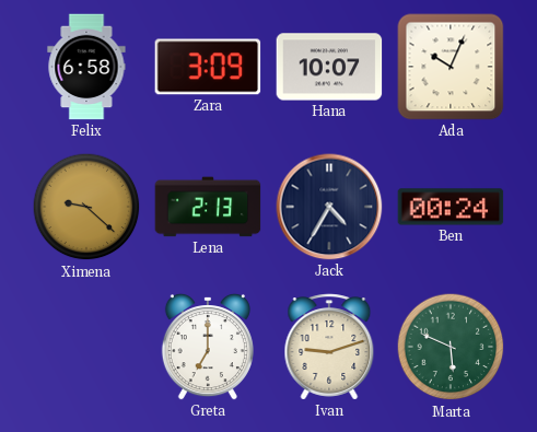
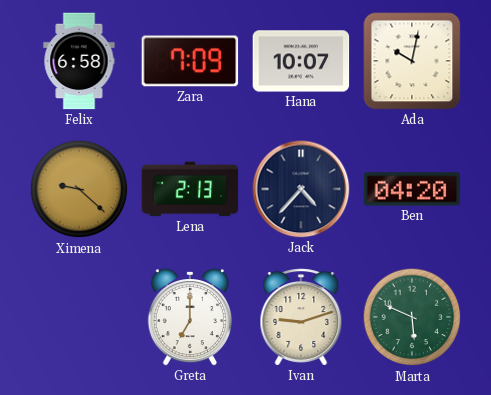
Zara: 3:09 -> 7:09 (190, 61)
Ada: 10:04 -> 10:02 (412, 61)
Jack: 4:35 -> 4:37 (301, 189)
Ben: 00:24 -> 04:20 (412, 189)
